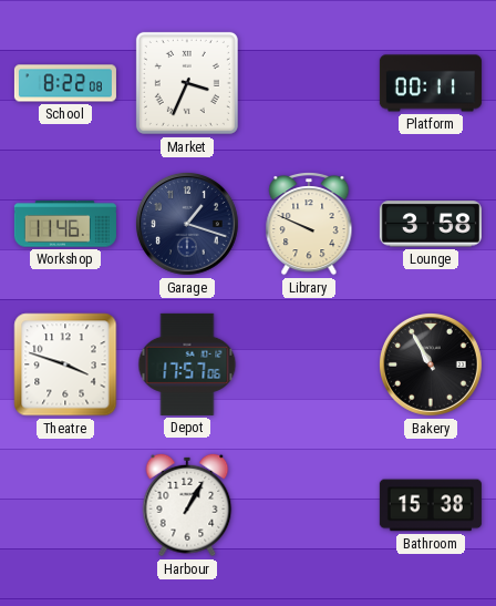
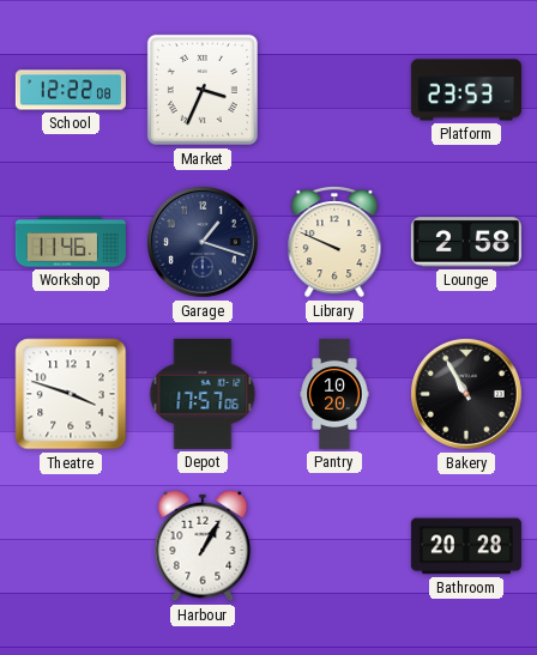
School: 8:22 -> 12:22 (71, 90)
Platform: 00:11 -> 23:53 (466, 90)
Lounge: 3:58 -> 2:58 (466, 242)
Pantry: none -> 10:20 (334, 394)
Bathroom: 15:38 -> 20:28 (466, 546)
